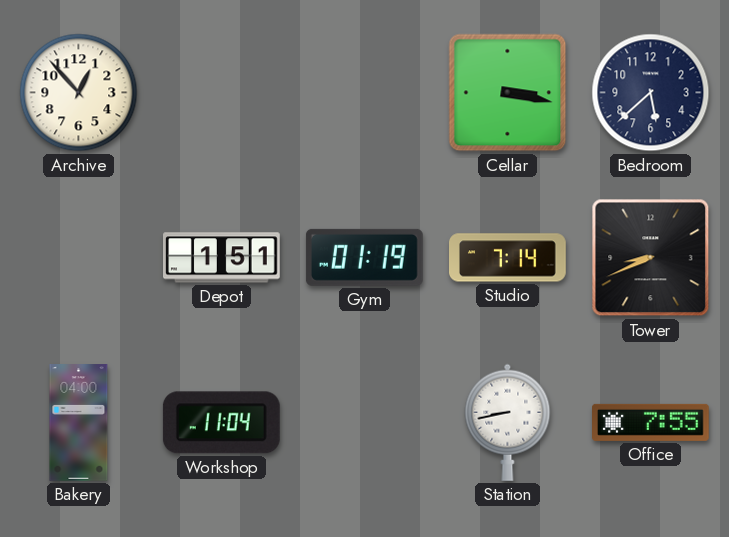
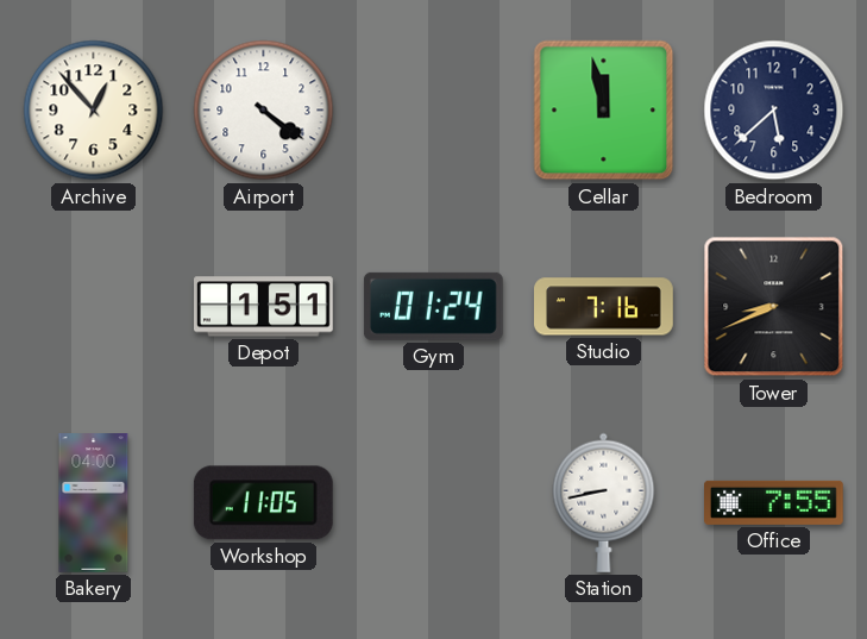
Airport: none -> 4:21 (264, 111)
Cellar: 3:17 -> 11:58 (604, 111)
Gym: 01:19 -> 01:24 (433, 306)
Studio: 7:14 -> 7:16 (604, 307)
Workshop: 11:04 -> 11:05 (263, 503)
